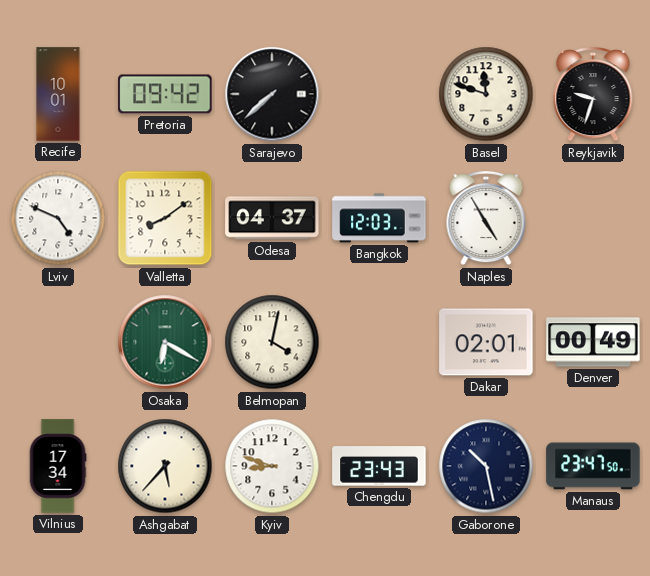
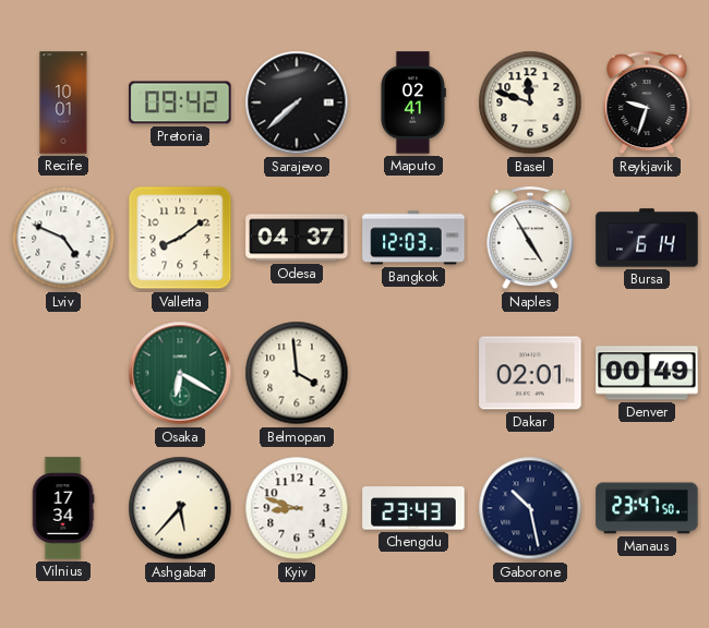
Maputo: none -> 02:41 (412, 102)
Bursa: none -> 6:14 (647, 238)
Belmopan: 4:02 -> 3:59 (297, 373)
